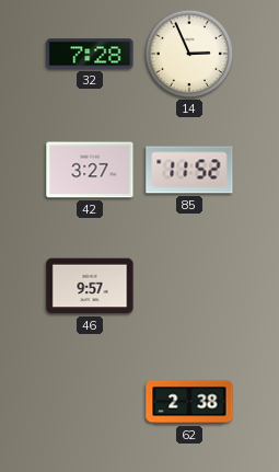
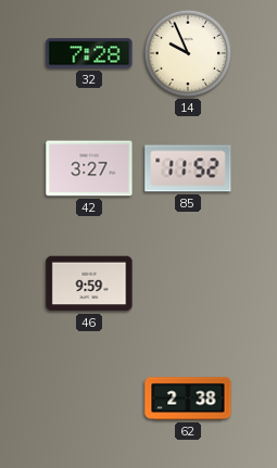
14: 2:56 -> 9:56 (188, 53)
46: 9:57 -> 9:59 (89, 283)
